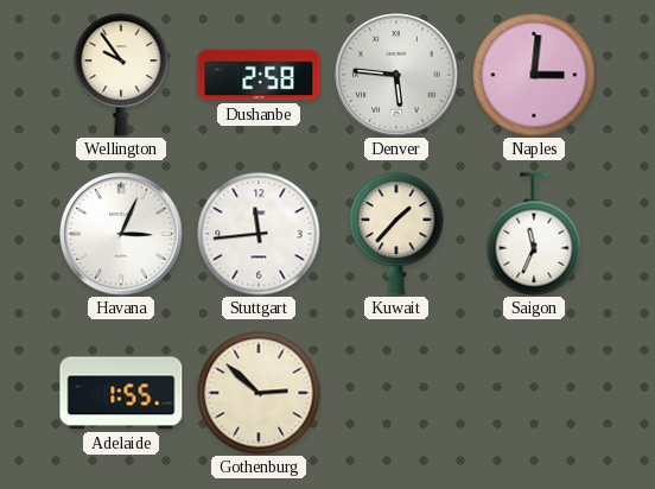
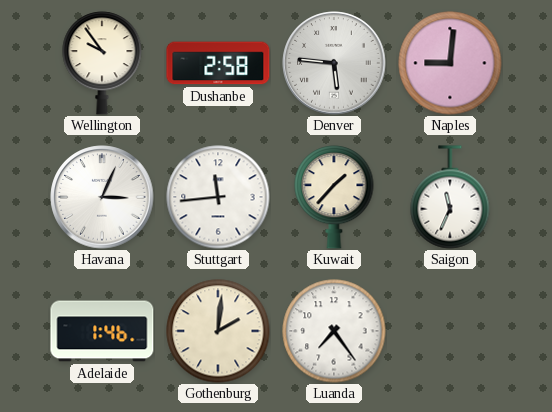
Naples: 3:01 -> 9:01 (450, 63)
Adelaide: 1:55 -> 1:46 (102, 331)
Gothenburg: 2:52 -> 2:01 (218, 331)
Luanda: none -> 7:24 (334, 331)
